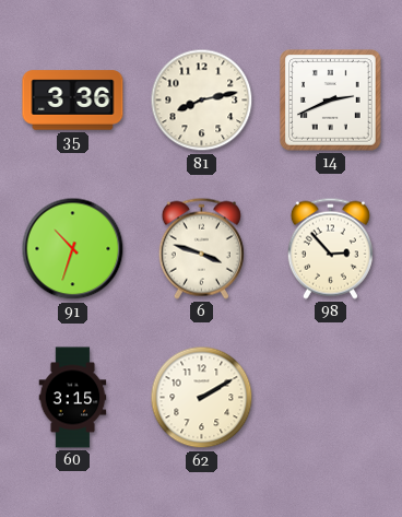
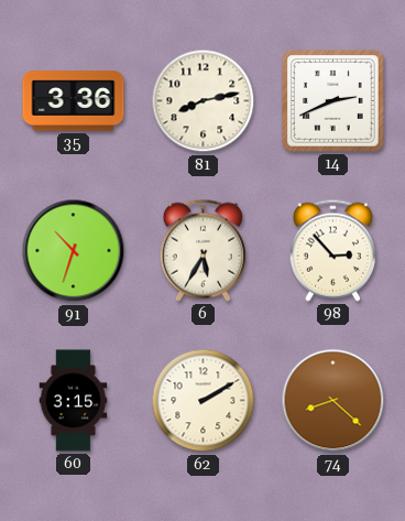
6: 3:48 -> 5:35 (202, 250)
74: none -> 8:22 (333, 401)
